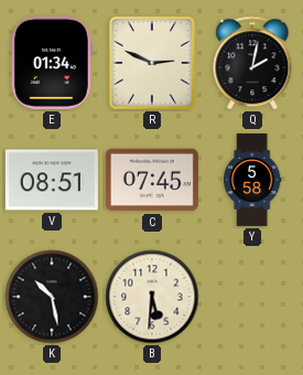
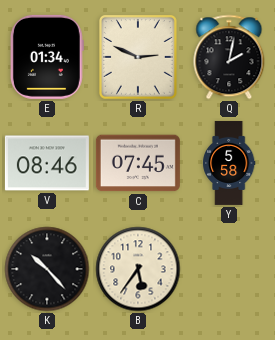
V: 08:51 -> 08:46 (47, 163)
K: 10:28 -> 10:23 (47, 269)
B: 5:31 -> 5:36 (138, 269)
